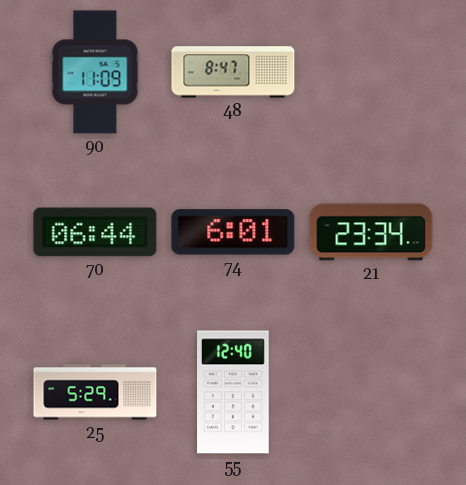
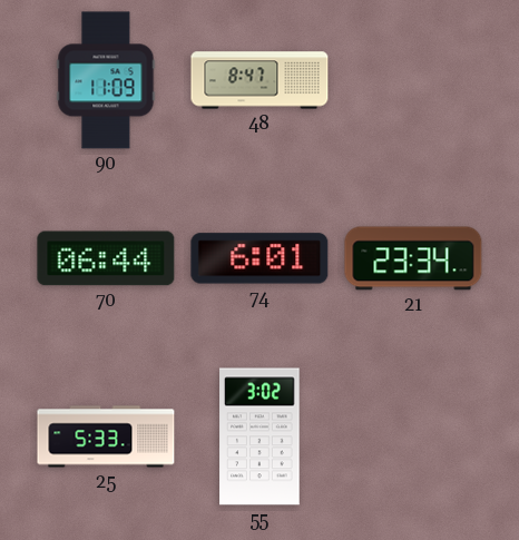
25: 5:29 -> 5:33 (106, 436)
55: 12:40 -> 3:02 (259, 436)
